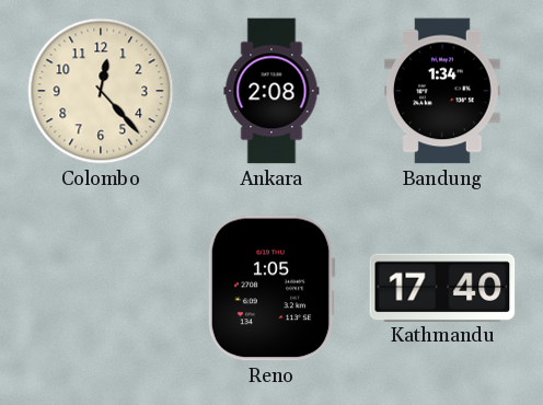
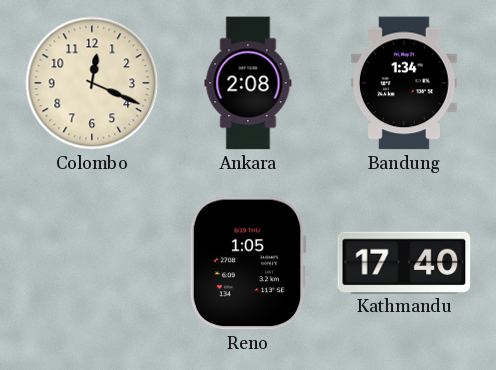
Colombo: 12:23 -> 12:19 (92, 83)
